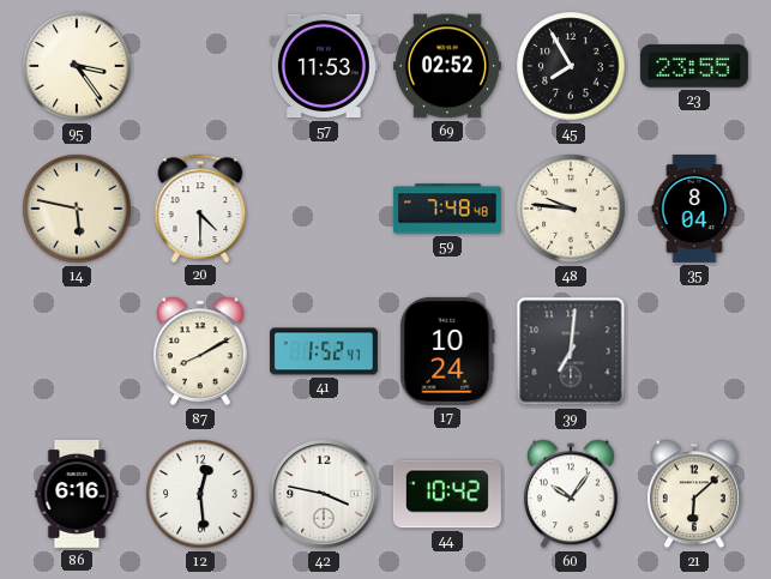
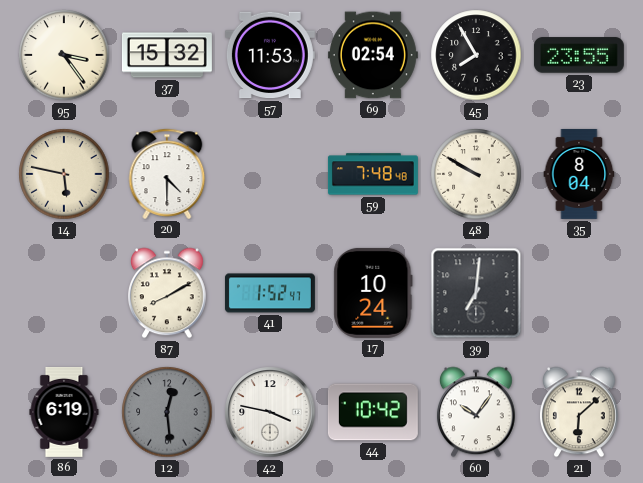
37: none -> 15:32 (167, 55)
69: 02:52 -> 02:54 (373, 55)
48: 9:46 -> 9:50 (476, 174)
86: 6:16 -> 6:19 (64, 412)
12 dial: white -> grey (167, 412)
